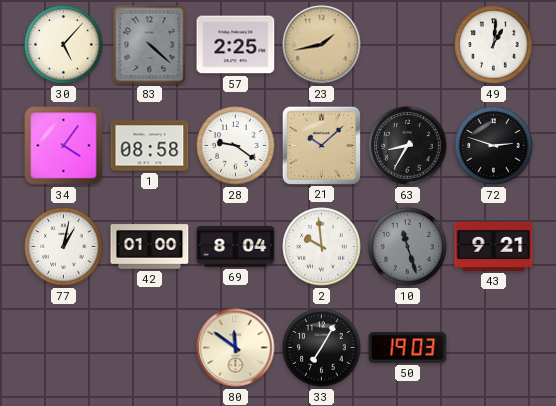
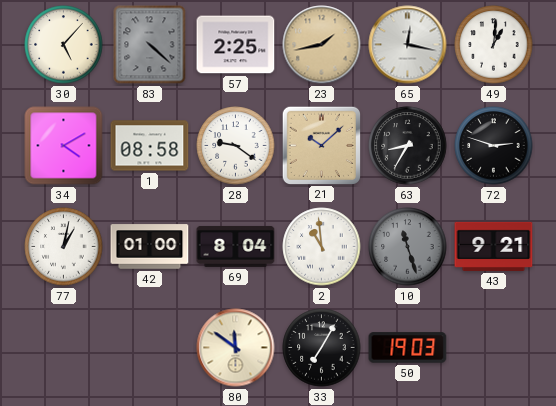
65: none -> 12:17 (408, 45)
34: 4:06 -> 4:10 (64, 146)
2: 9:59 -> 10:59 (322, 247)
